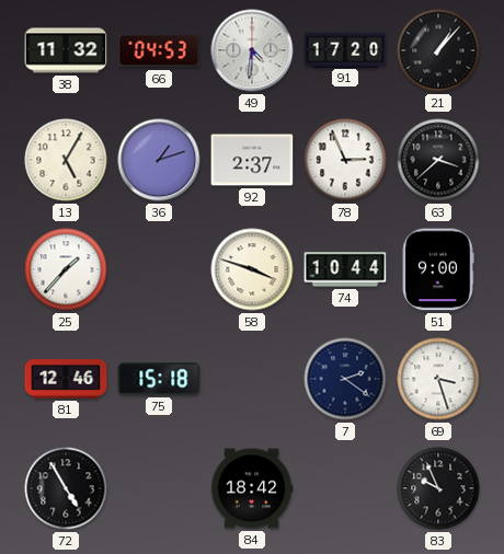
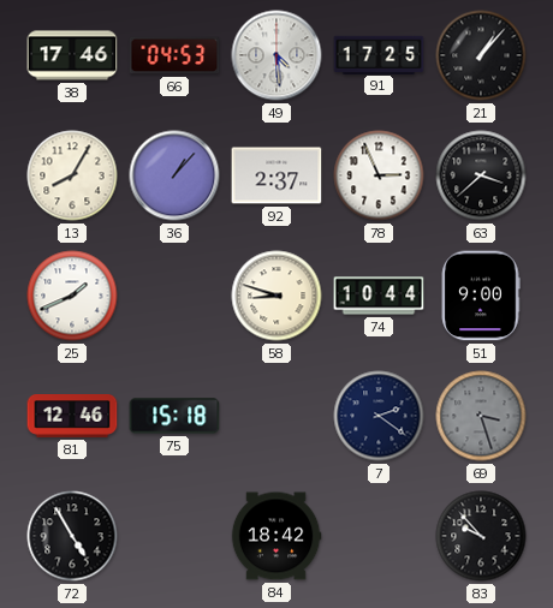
38: 11:32 -> 17:46 (72, 55)
49: 4:31 -> 4:29 (276, 55)
91: 17:20 -> 17:25 (379, 54)
13: 5:05 -> 8:05 (72, 175)
36: 1:12 -> 1:07 (174, 175)
25: 1:37 -> 1:41 (72, 296)
58: 3:48 -> 8:48 (276, 296)
69 dial: white -> grey (481, 416)
83: 9:56 -> 9:53 (481, 536)
